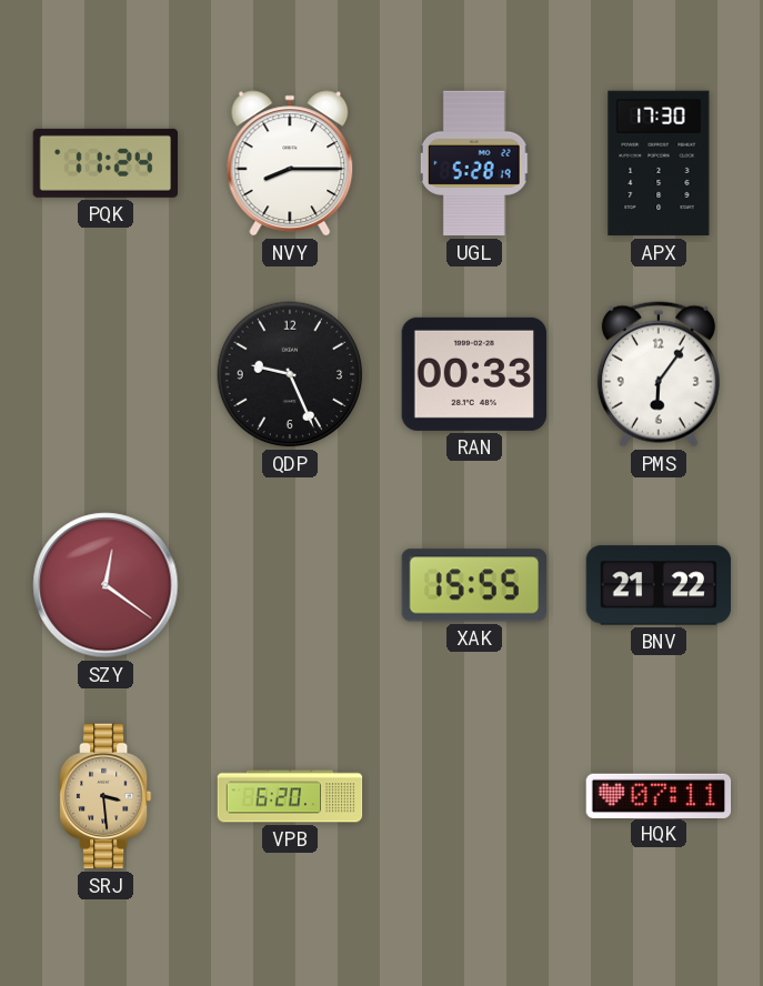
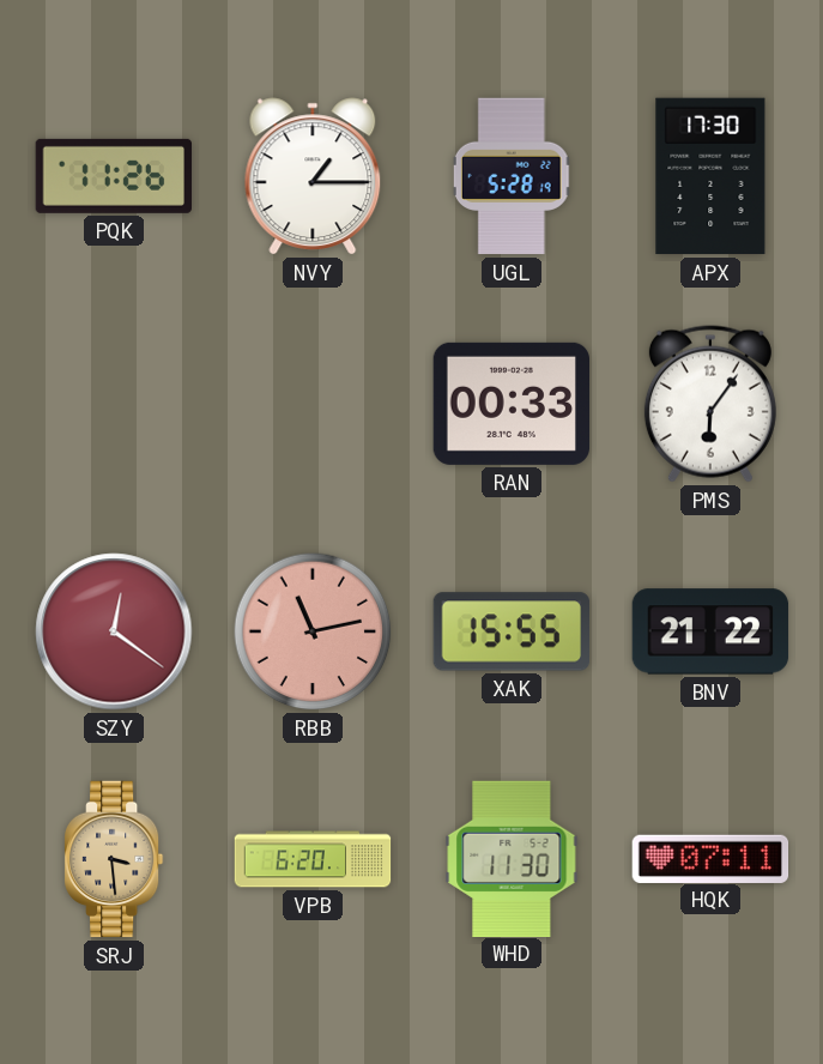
PQK: 11:24 -> 11:26 (113, 176)
NVY: 8:15 -> 1:15 (313, 176)
QDP: 9:26 -> none (290, 374)
RBB: none -> 11:13 (313, 631)
WHD: none -> 11:30 (512, 858)
